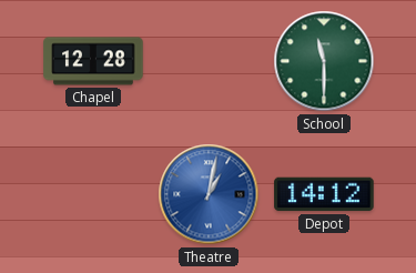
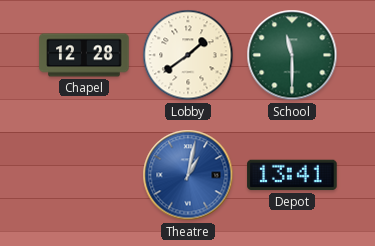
Lobby: none -> 1:39 (188, 55)
Depot: 14:12 -> 13:41 (292, 175)
